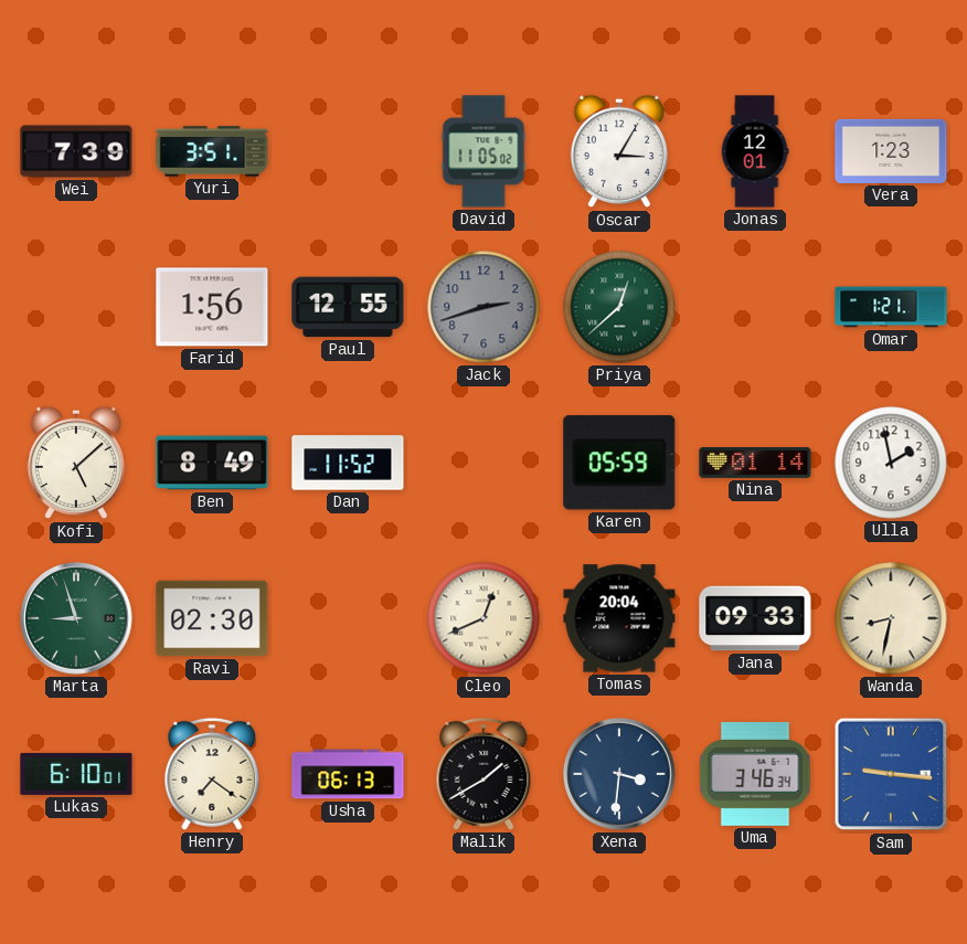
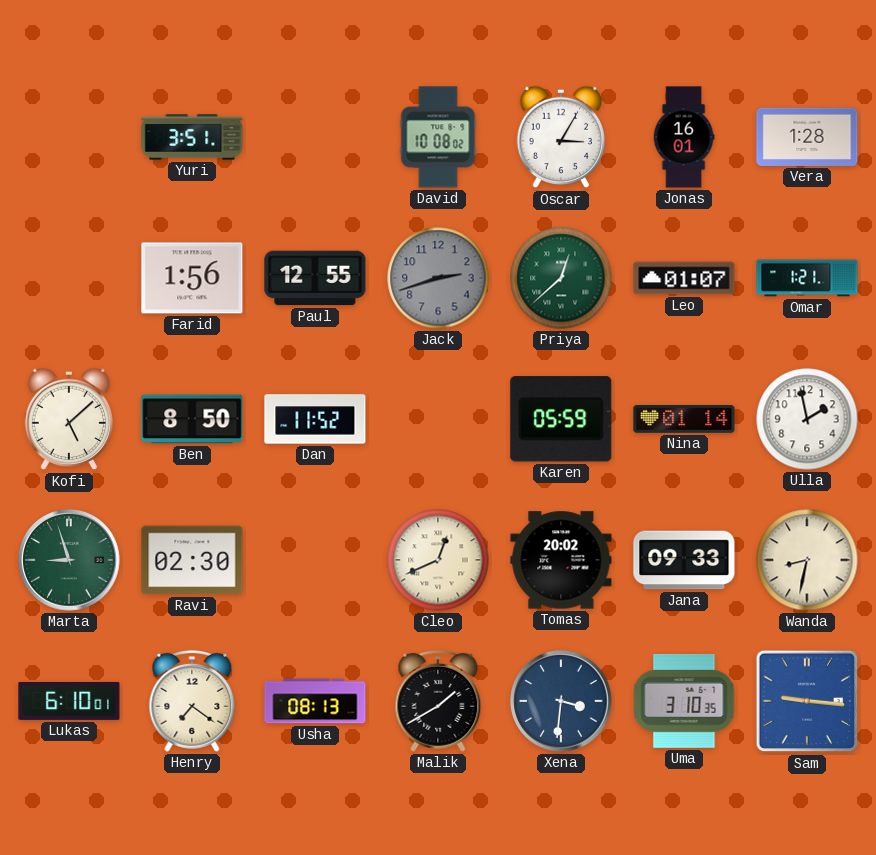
Wei: 7:39 -> none (76, 151)
David: 11:05 -> 10:08 (438, 137)
Jonas: 12:01 -> 16:01 (684, 137)
Vera: 1:23 -> 1:28 (807, 137)
Leo: none -> 01:07 (684, 278)
Ben: 8:49 -> 8:50 (192, 419)
Tomas: 20:04 -> 20:02 (561, 560)
Usha: 06:13 -> 08:13 (315, 701)
Uma: 3:46 -> 3:10 (684, 701)
